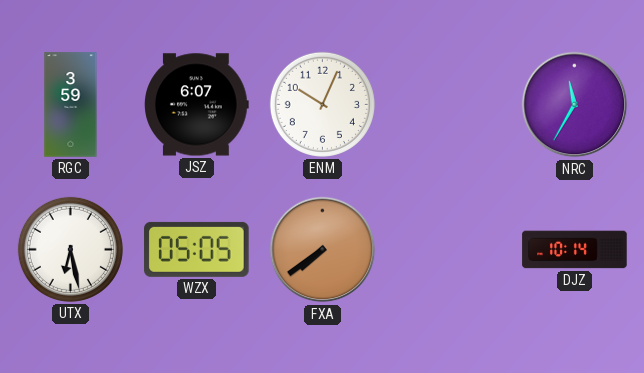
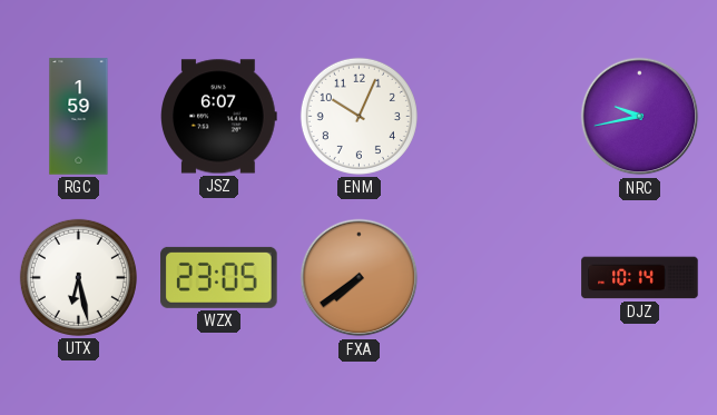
RGC: 3:59 -> 1:59 (79, 117)
NRC: 11:35 -> 9:43 (640, 117)
WZX: 05:05 -> 23:05 (219, 277)
